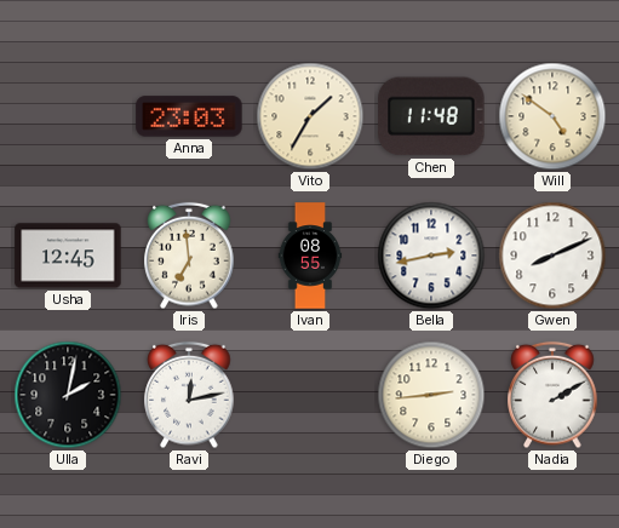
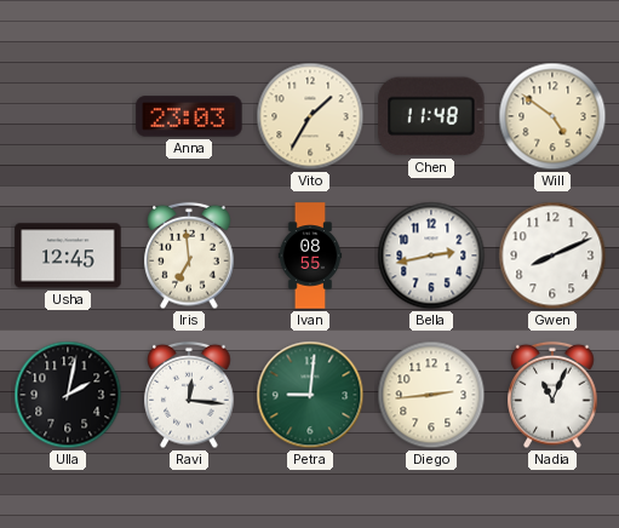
Ravi: 12:13 -> 12:16 (189, 395)
Petra: none -> 9:01 (310, 395)
Nadia: 2:10 -> 11:04 (552, 395)
